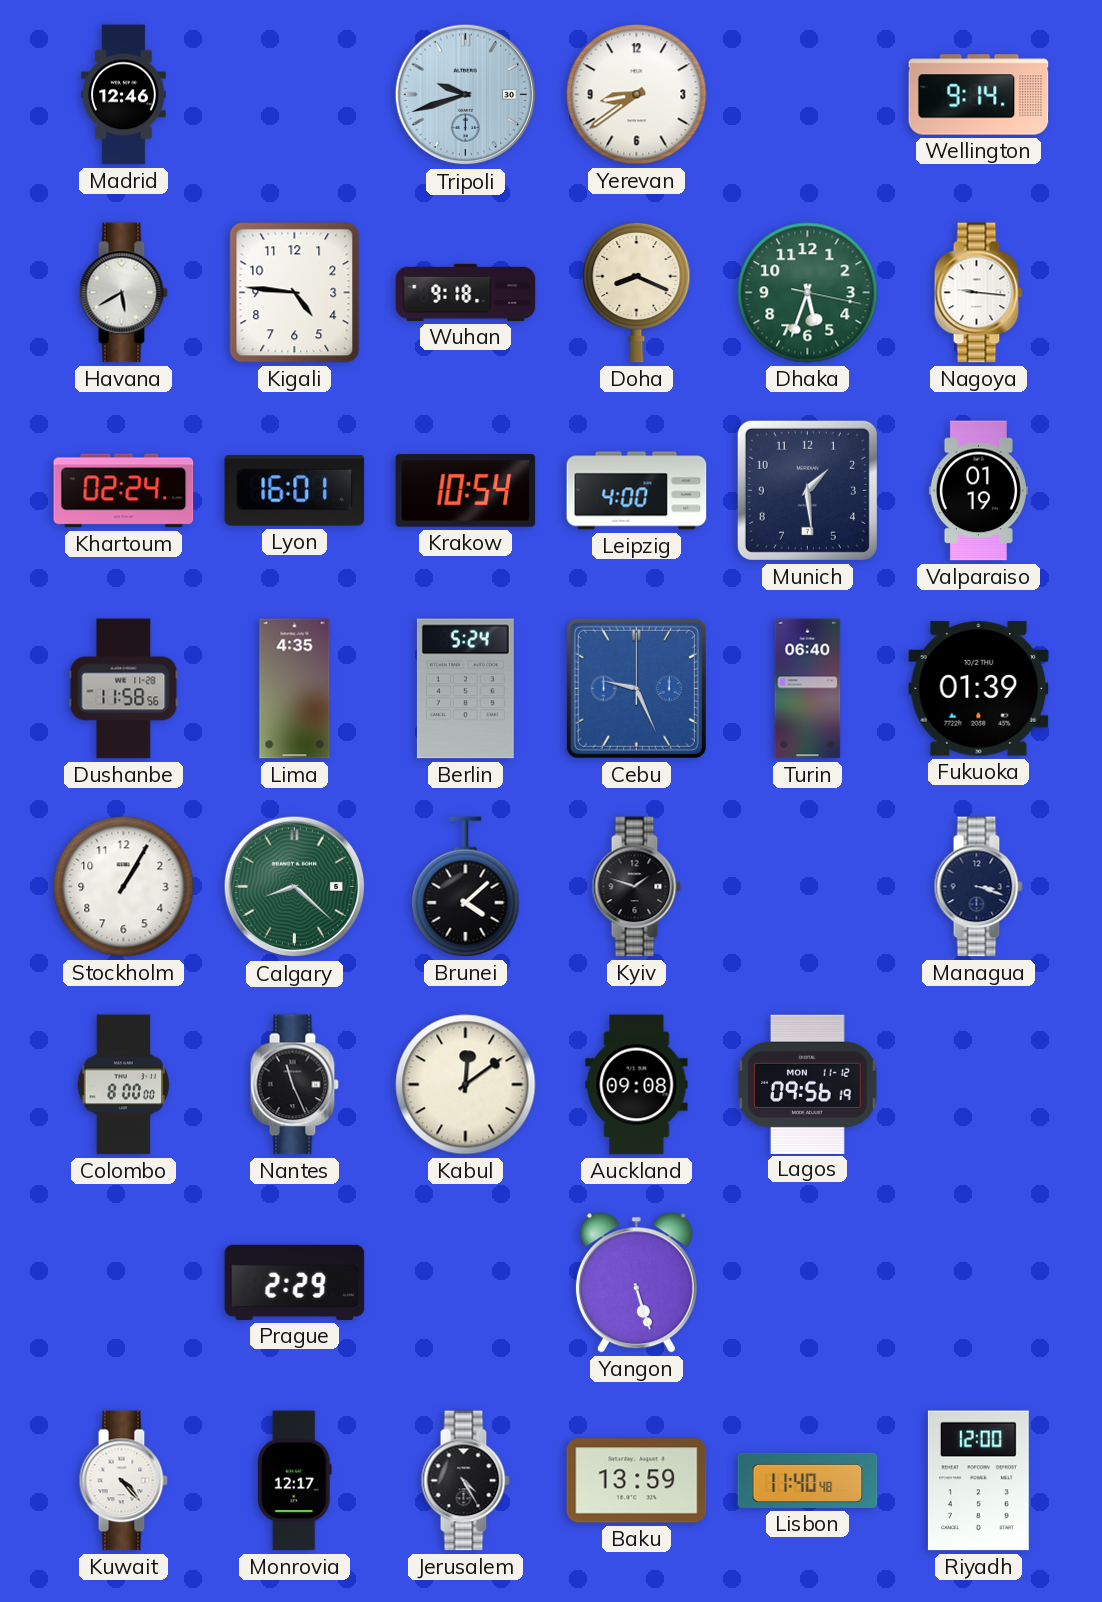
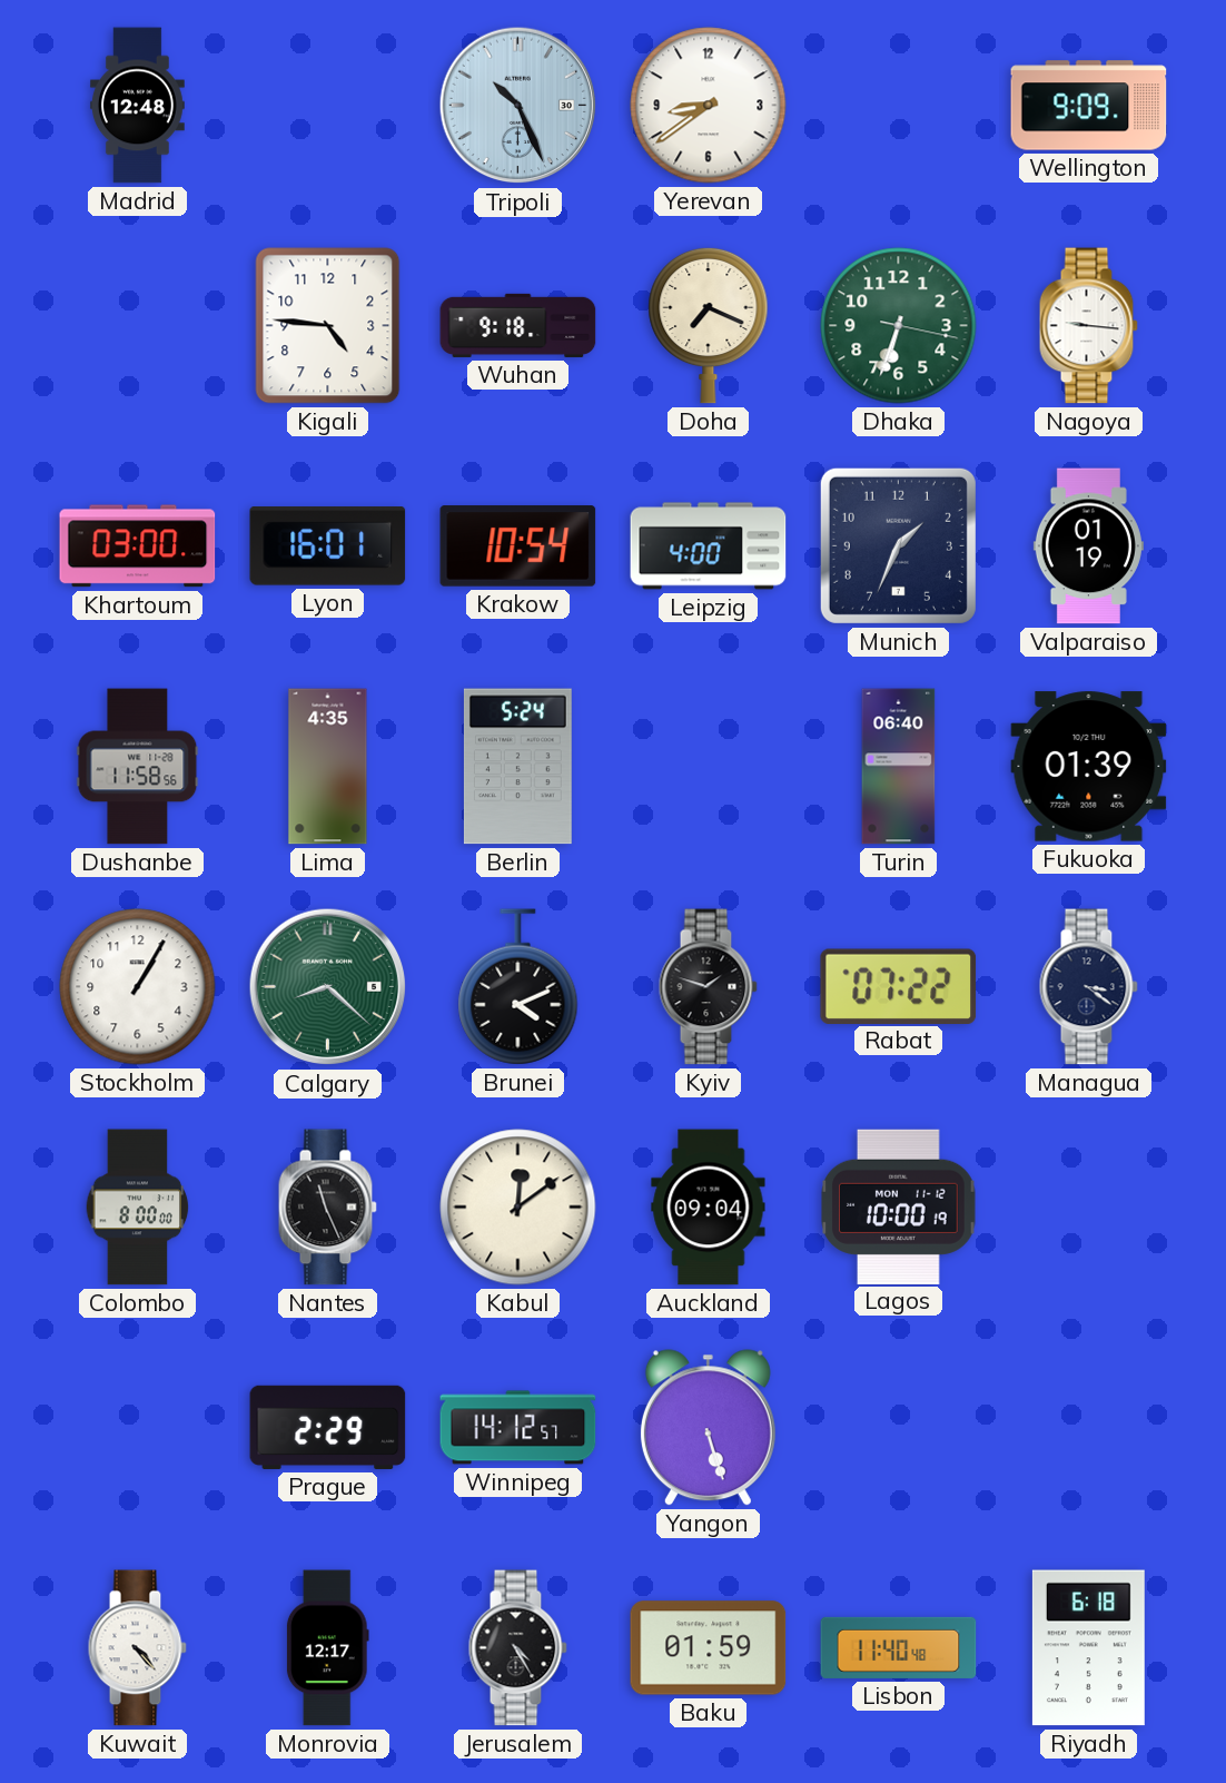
Madrid: 12:46 -> 12:48 (137, 106)
Tripoli: 9:42 -> 10:26 (518, 106)
Wellington: 9:14 -> 9:09 (1089, 106)
Havana: 5:40 -> none (123, 293)
Doha: 8:19 -> 7:19 (709, 325)
Dhaka: 5:33 -> 6:33 (899, 326)
Khartoum: 02:24 -> 03:00 (138, 546)
Munich: 1:29 -> 1:34 (898, 545)
Cebu: 9:26 -> none (636, 688)
Brunei: 4:08 -> 4:11 (518, 987)
Rabat: none -> 07:22 (899, 986)
Managua: 3:18 -> 3:21 (1088, 987)
Auckland: 09:08 -> 09:04 (709, 1208)
Lagos: 09:56 -> 10:00 (899, 1206)
Winnipeg: none -> 14:12 (518, 1428)
Baku: 13:59 -> 01:59 (709, 1648)
Riyadh: 12:00 -> 6:18 (1088, 1648)
